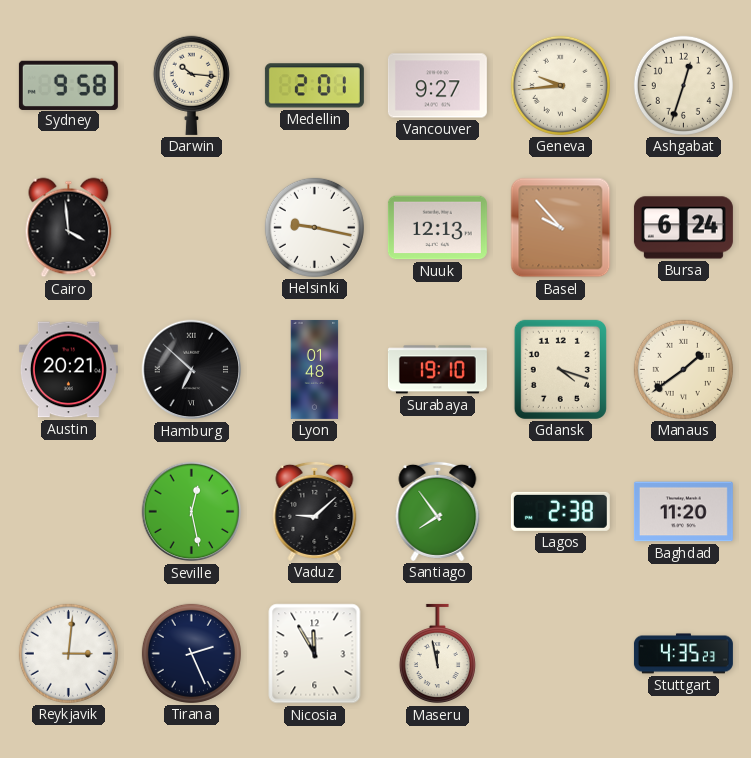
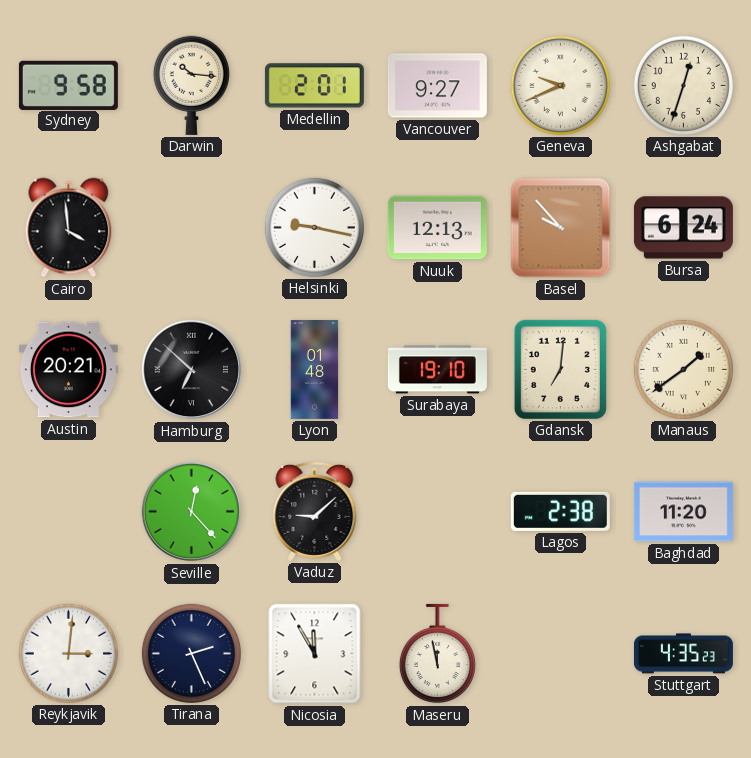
Geneva: 9:44 -> 9:41 (560, 85)
Gdansk: 4:18 -> 7:01 (560, 369)
Seville: 12:28 -> 12:23 (192, 512)
Santiago: 7:54 -> none (438, 511)
